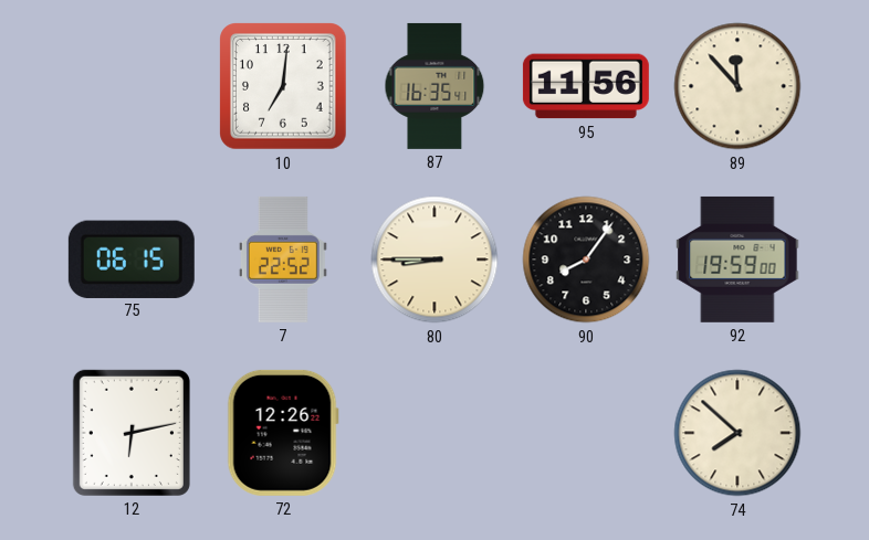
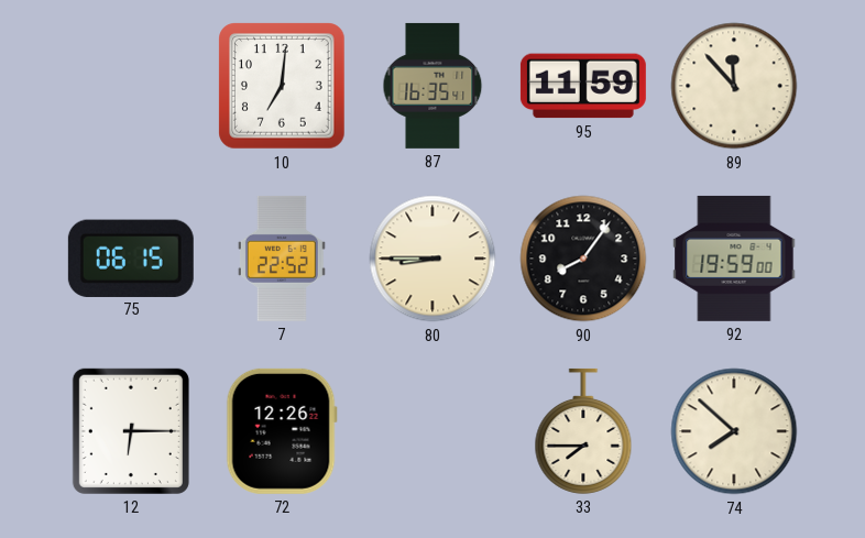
95: 11:56 -> 11:59 (583, 86)
12: 6:13 -> 6:15 (131, 431)
33: none -> 7:45 (583, 431)
